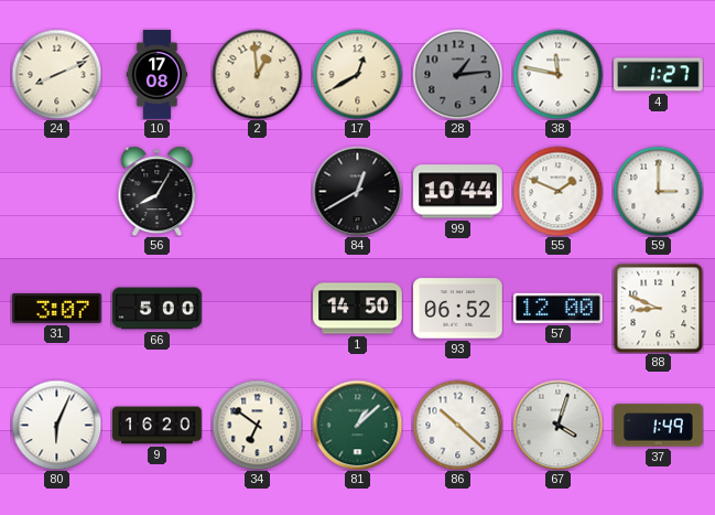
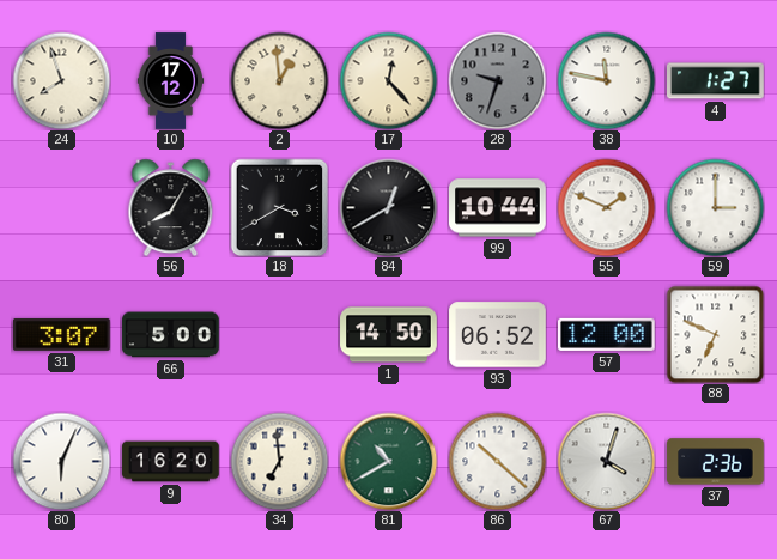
24: 8:11 -> 7:57 (61, 80)
10: 17:08 -> 17:12 (171, 81)
17: 12:40 -> 12:23 (388, 80)
28: 1:14 -> 9:33 (497, 80)
18: none -> 3:40 (279, 207)
88: 8:49 -> 6:49 (715, 334)
34: 6:51 -> 6:59 (279, 461)
81: 1:08 -> 10:40 (388, 461)
37: 1:49 -> 2:36 (716, 462)
